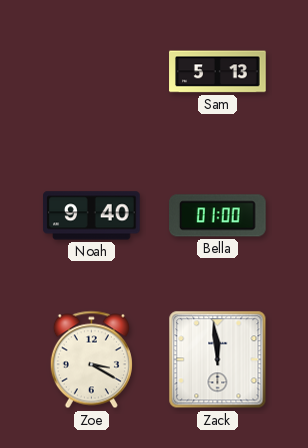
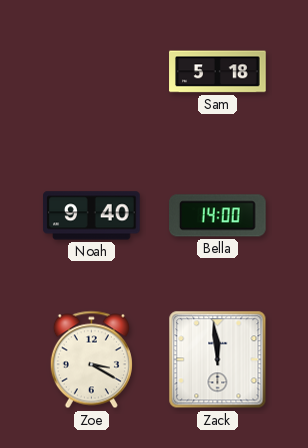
Sam: 5:13 -> 5:18 (218, 72)
Bella: 01:00 -> 14:00 (218, 216)
